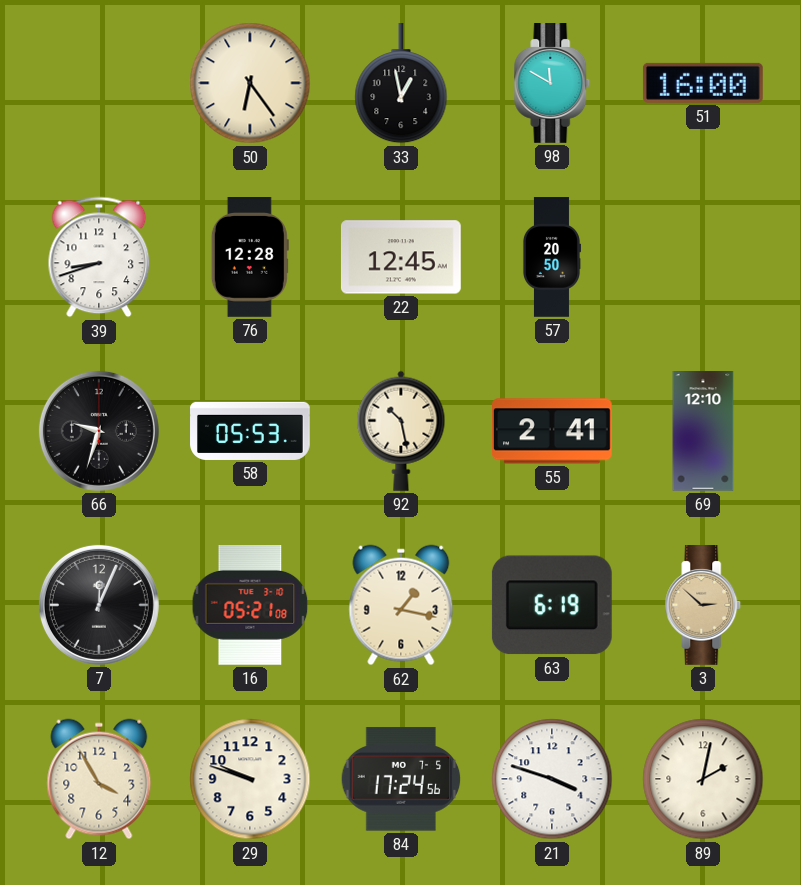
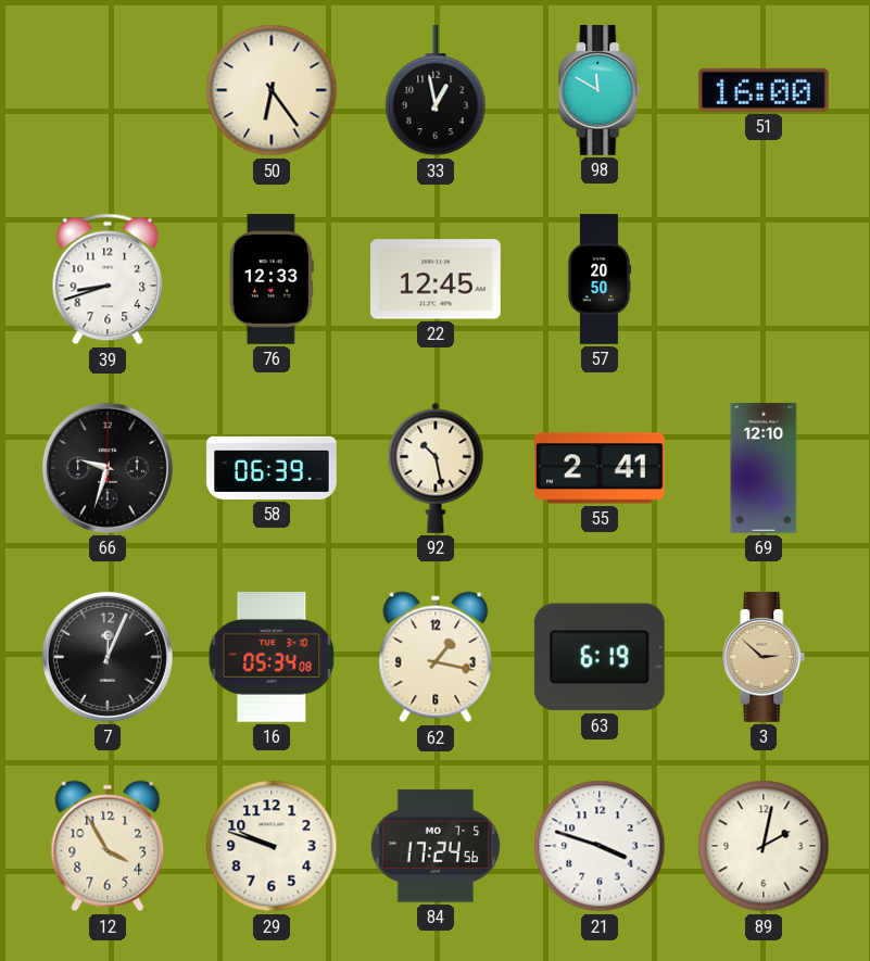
76: 12:28 -> 12:33 (272, 280)
58: 05:53 -> 06:39 (272, 468)
16: 05:21 -> 05:34 (272, 658)
